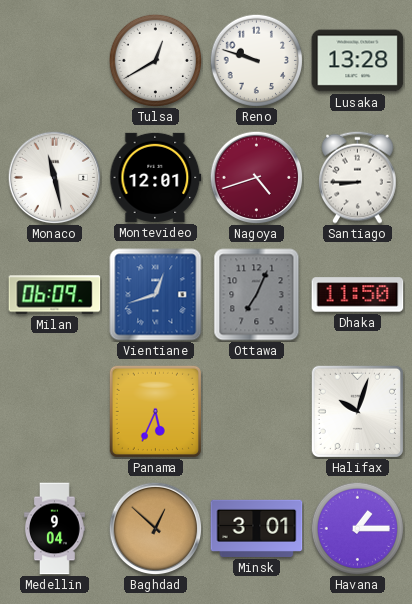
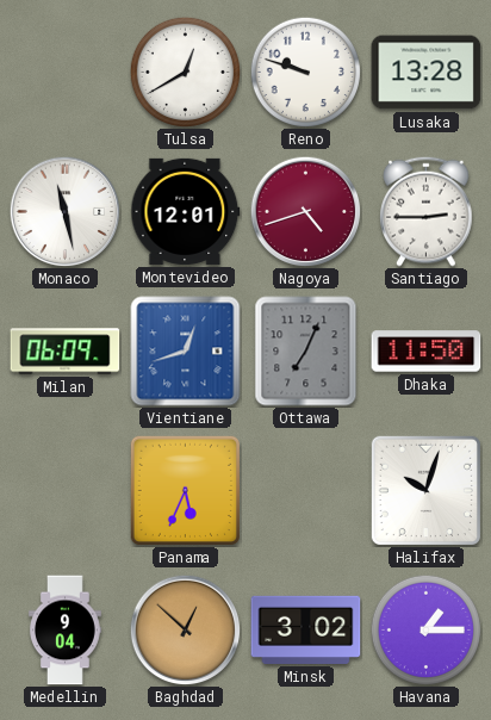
Santiago: 8:45 -> 2:45 (427, 211)
Minsk: 3:01 -> 3:02 (306, 629)
